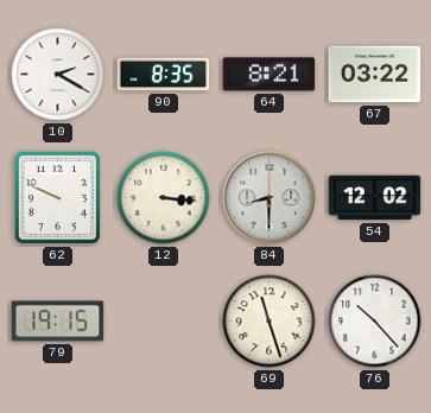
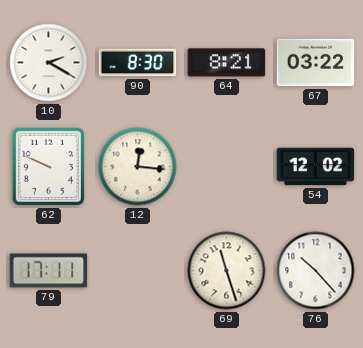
90: 8:35 -> 8:30 (138, 63)
12: 3:16 -> 12:16 (138, 167)
84: 8:30 -> none (270, 198)
79: 19:15 -> 17:11 (49, 271)
